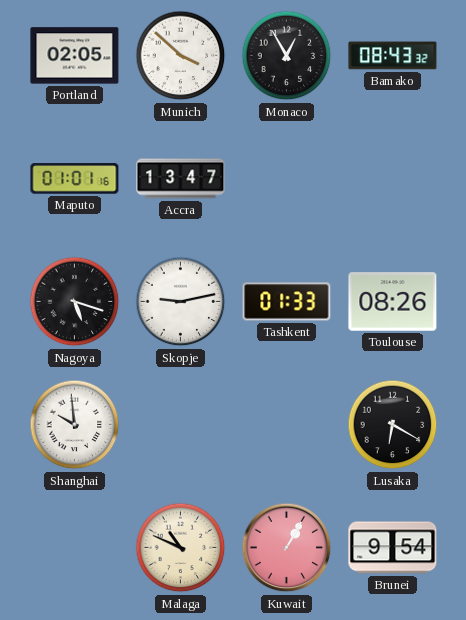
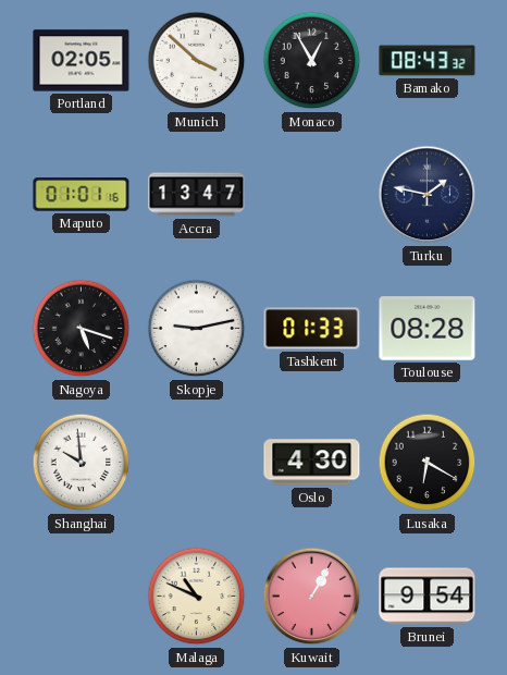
Turku: none -> 1:47 (428, 195)
Toulouse: 08:26 -> 08:28 (428, 329)
Oslo: none -> 4:30 (312, 463)
